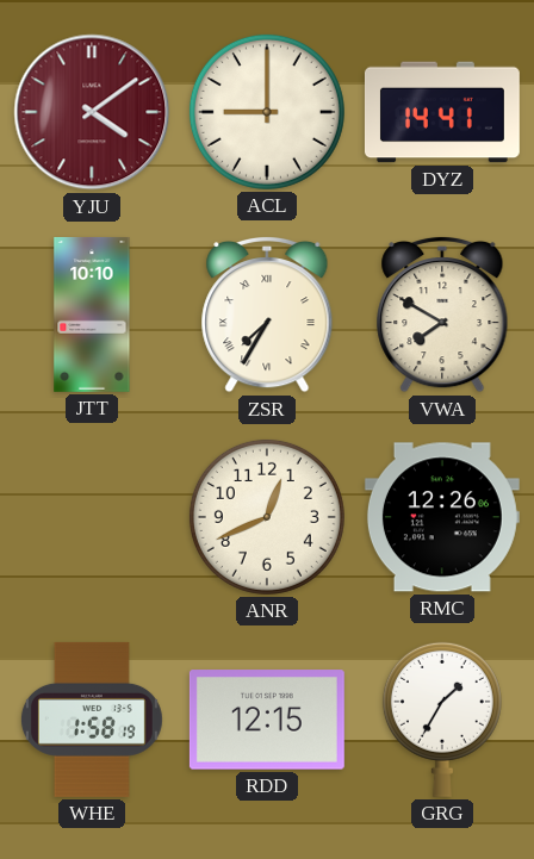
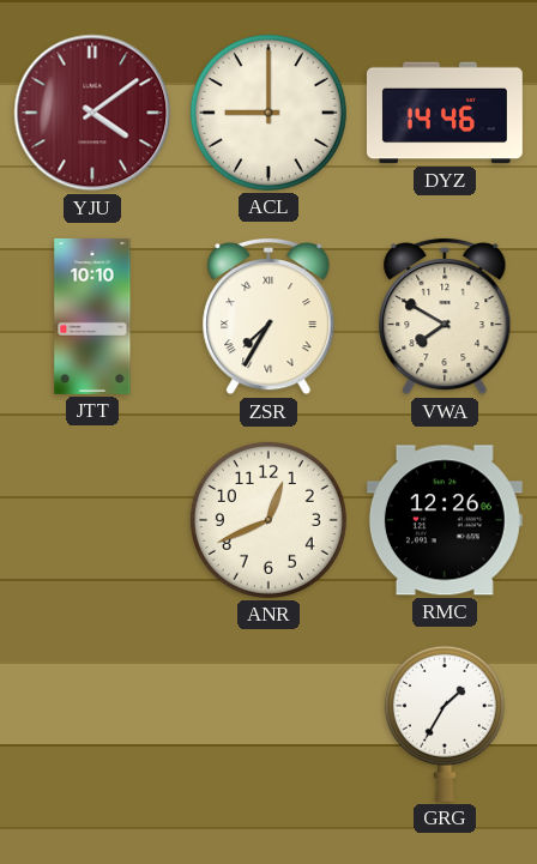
DYZ: 14:41 -> 14:46 (445, 113)
WHE: 1:58 -> none (92, 720)
RDD: 12:15 -> none (267, 720)
